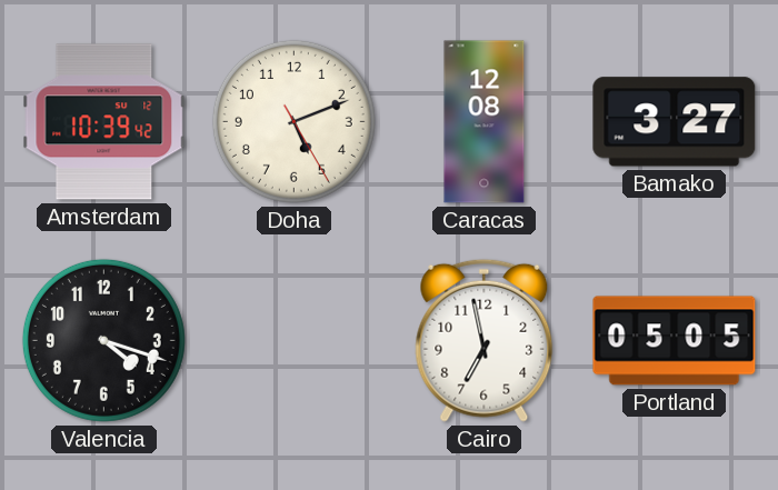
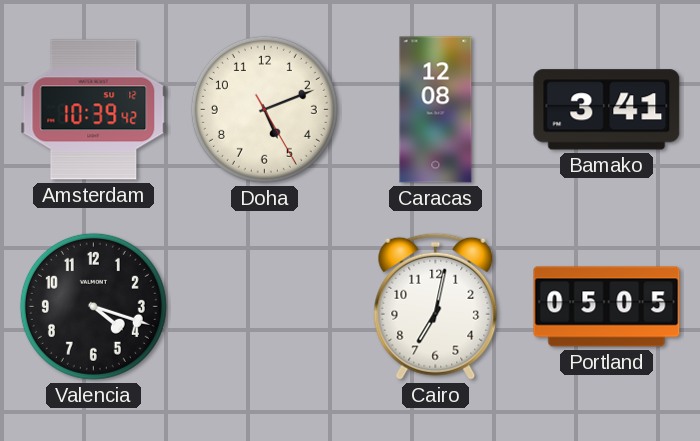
Bamako: 3:27 -> 3:41 (607, 110)
Cairo: 6:58 -> 7:02 (436, 306)
